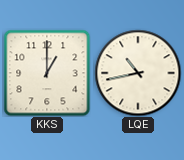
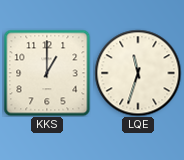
LQE: 10:43 -> 11:33 (138, 73)
